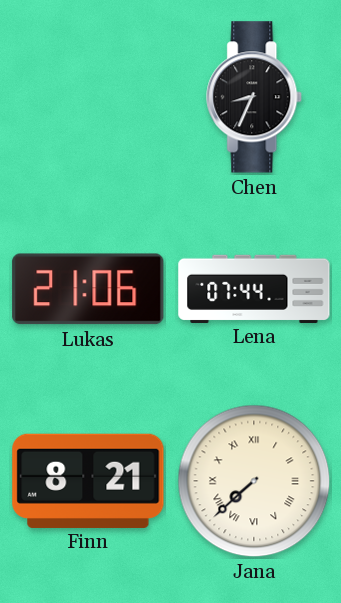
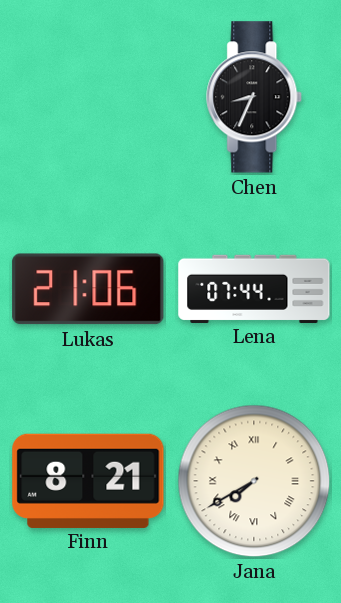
Jana: 7:38 -> 7:40 (254, 481)
